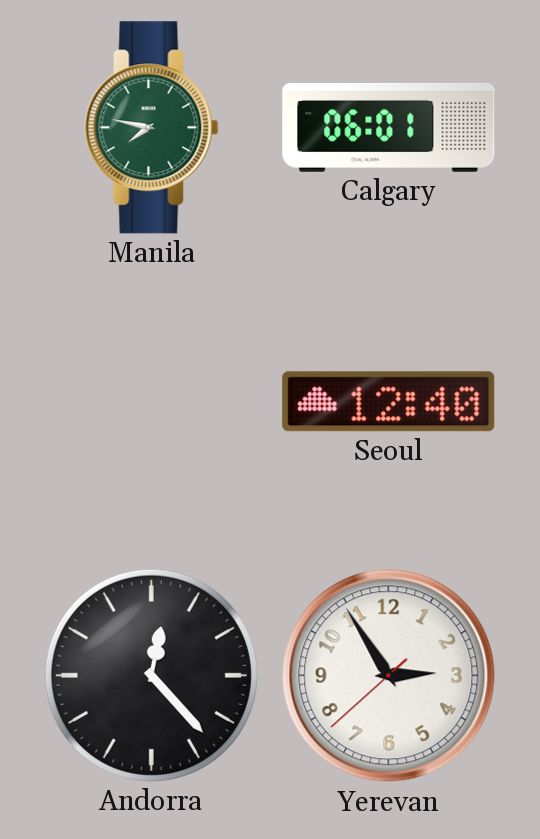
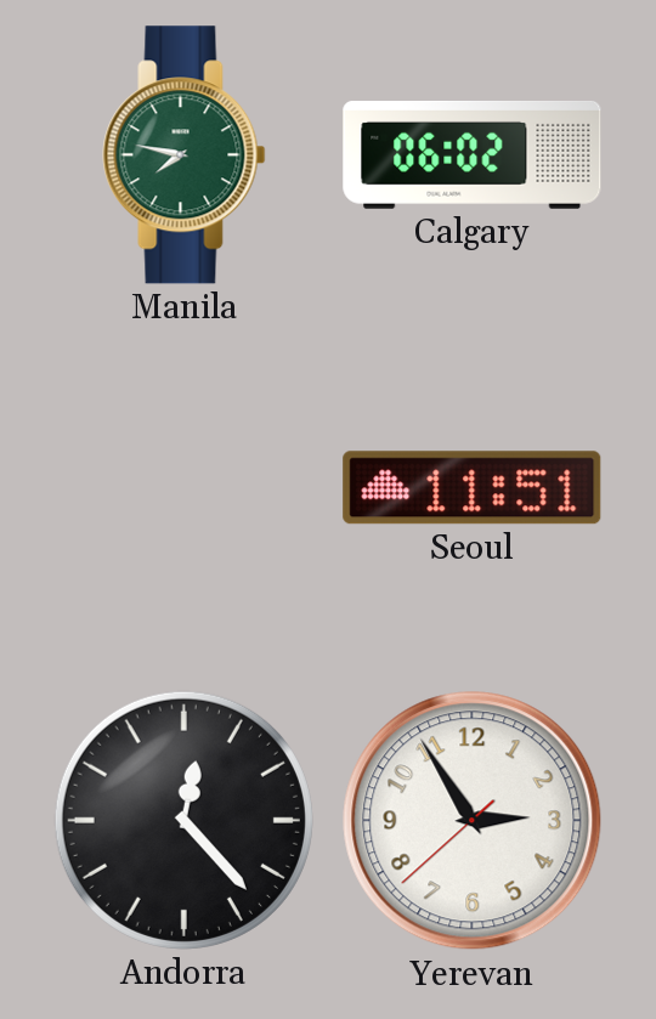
Calgary: 06:01 -> 06:02 (473, 154)
Seoul: 12:40 -> 11:51 (473, 488)
